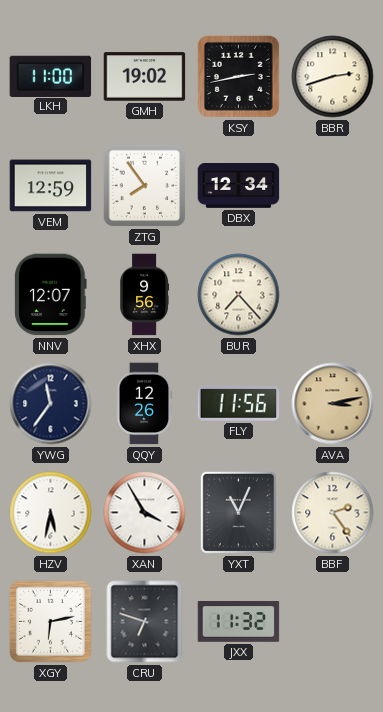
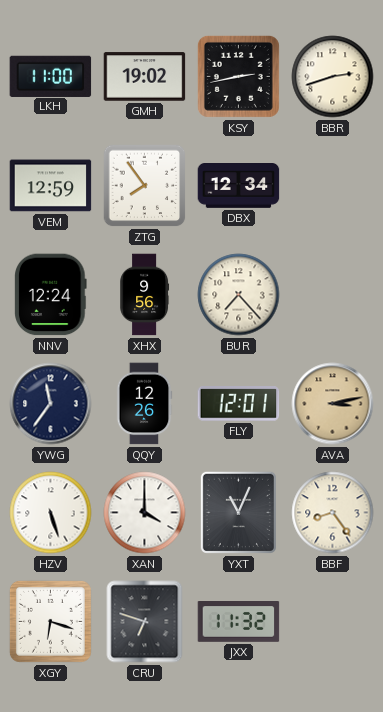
NNV: 12:07 -> 12:24 (51, 295)
FLY: 11:56 -> 12:01 (239, 404)
HZV: 5:32 -> 5:27 (51, 513)
XAN: 3:55 -> 4:00 (145, 513)
BBF: 2:24 -> 8:24 (333, 513)
XGY: 6:13 -> 6:18 (50, 621)
